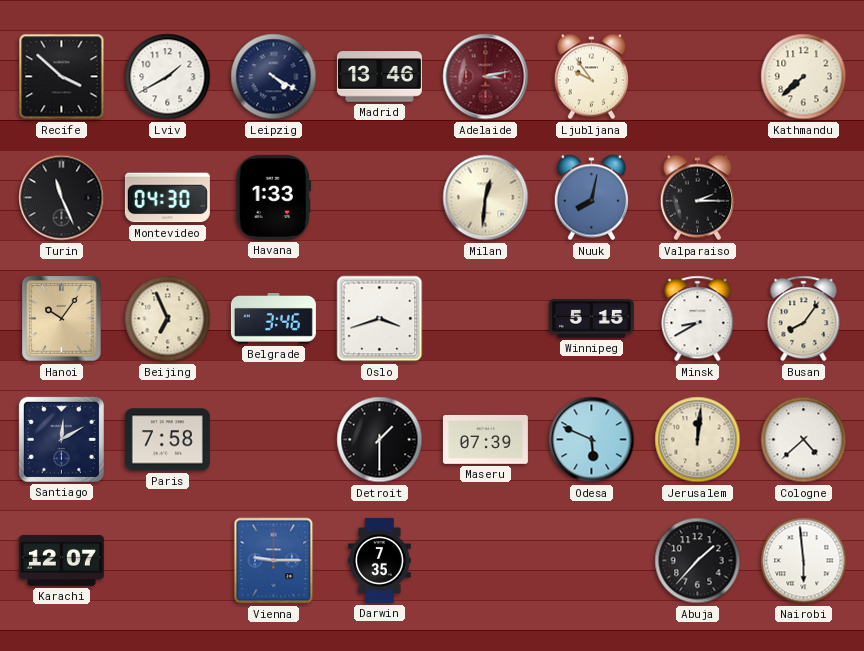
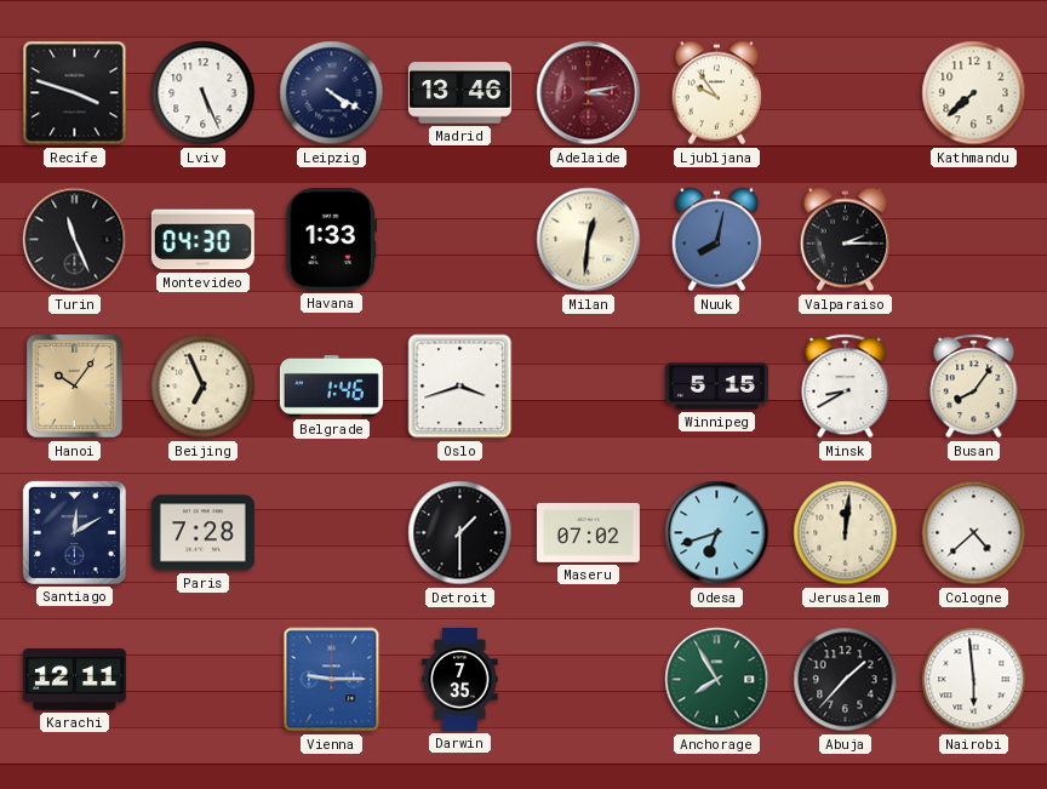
Recife: 3:52 -> 3:48 (75, 93)
Lviv: 1:40 -> 5:26 (204, 93)
Belgrade: 3:46 -> 1:46 (331, 387)
Paris: 7:58 -> 7:28 (202, 533)
Maseru: 07:39 -> 07:02 (588, 532)
Odesa: 5:49 -> 6:42 (717, 533)
Karachi: 12:07 -> 12:11 (74, 680)
Anchorage: none -> 7:55 (717, 680)
